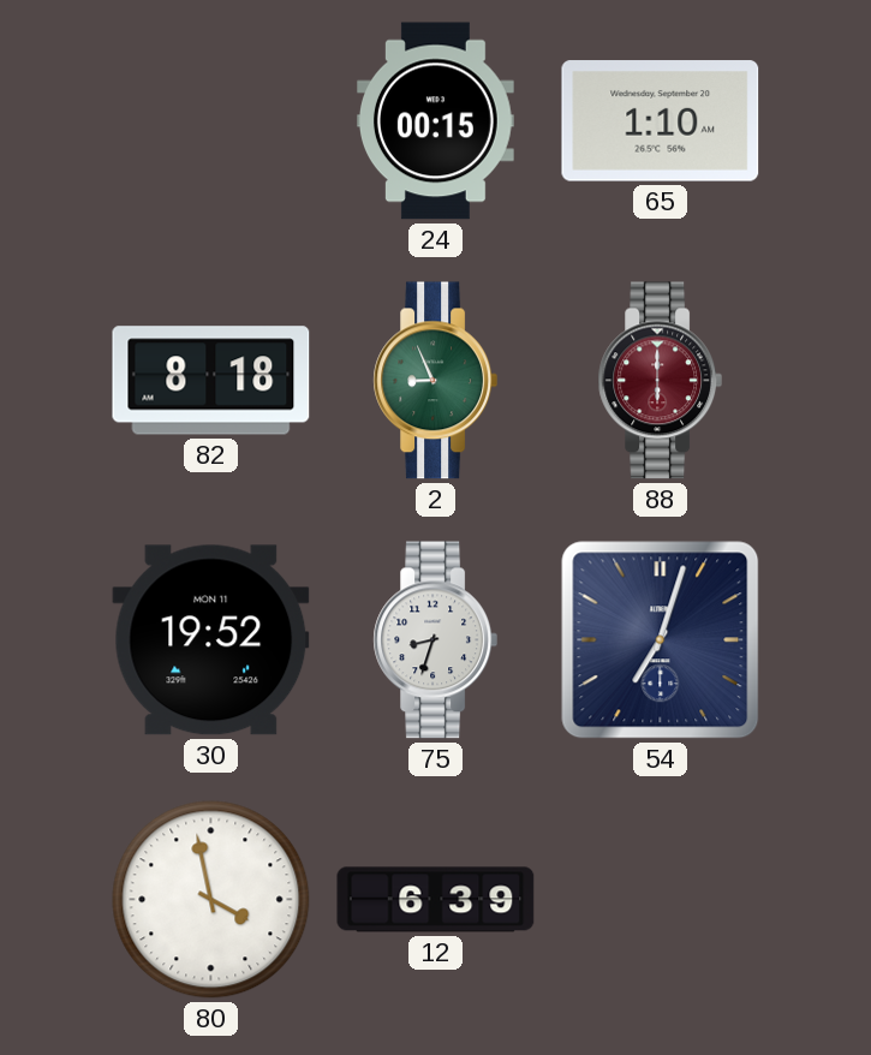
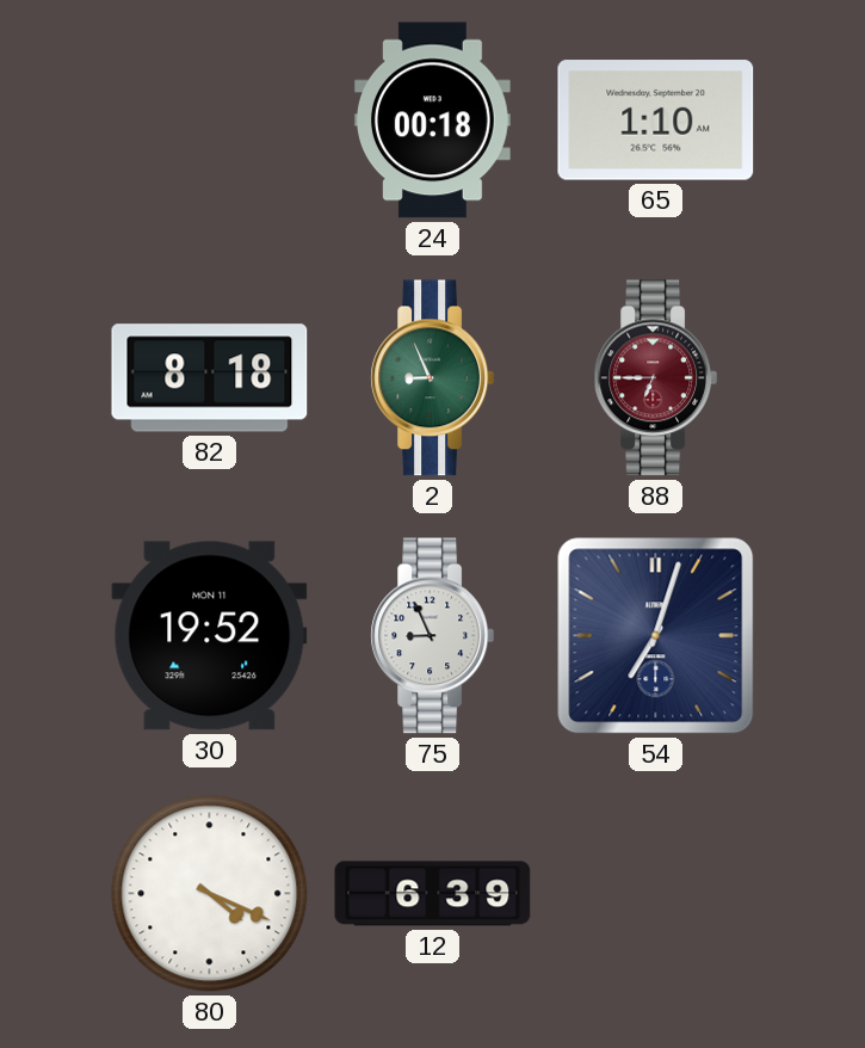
24: 00:15 -> 00:18 (432, 121)
88: 6:00 -> 6:45 (655, 378)
75: 8:33 -> 8:56 (432, 636)
80: 3:58 -> 4:19 (210, 894)
